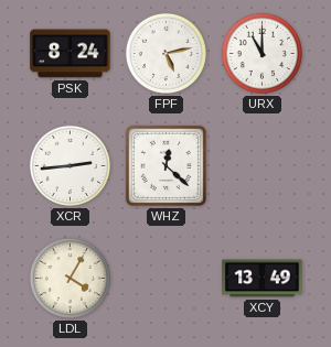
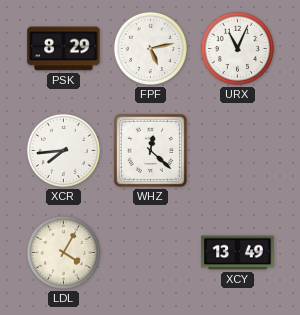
PSK: 8:24 -> 8:29 (64, 49)
URX: 11:00 -> 11:04 (237, 48)
XCR: 2:44 -> 7:44 (63, 150)
